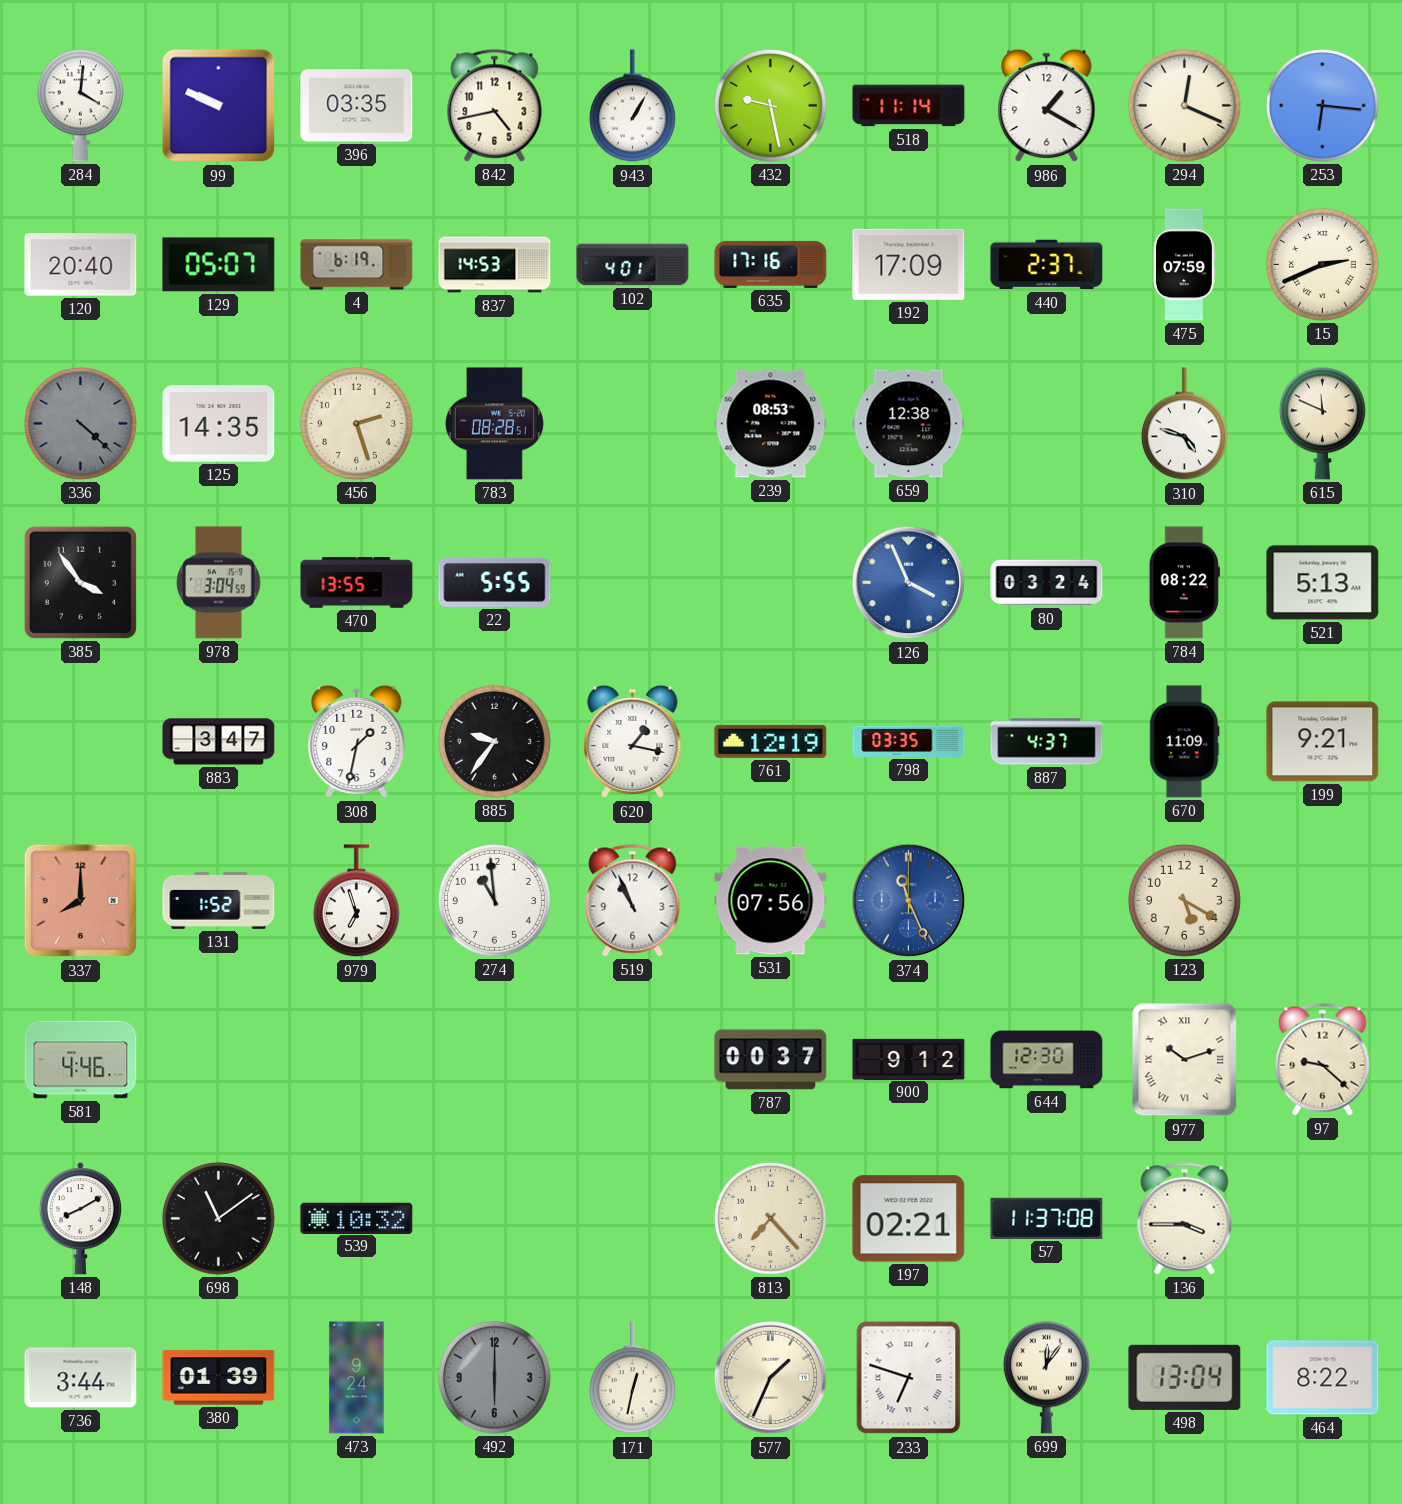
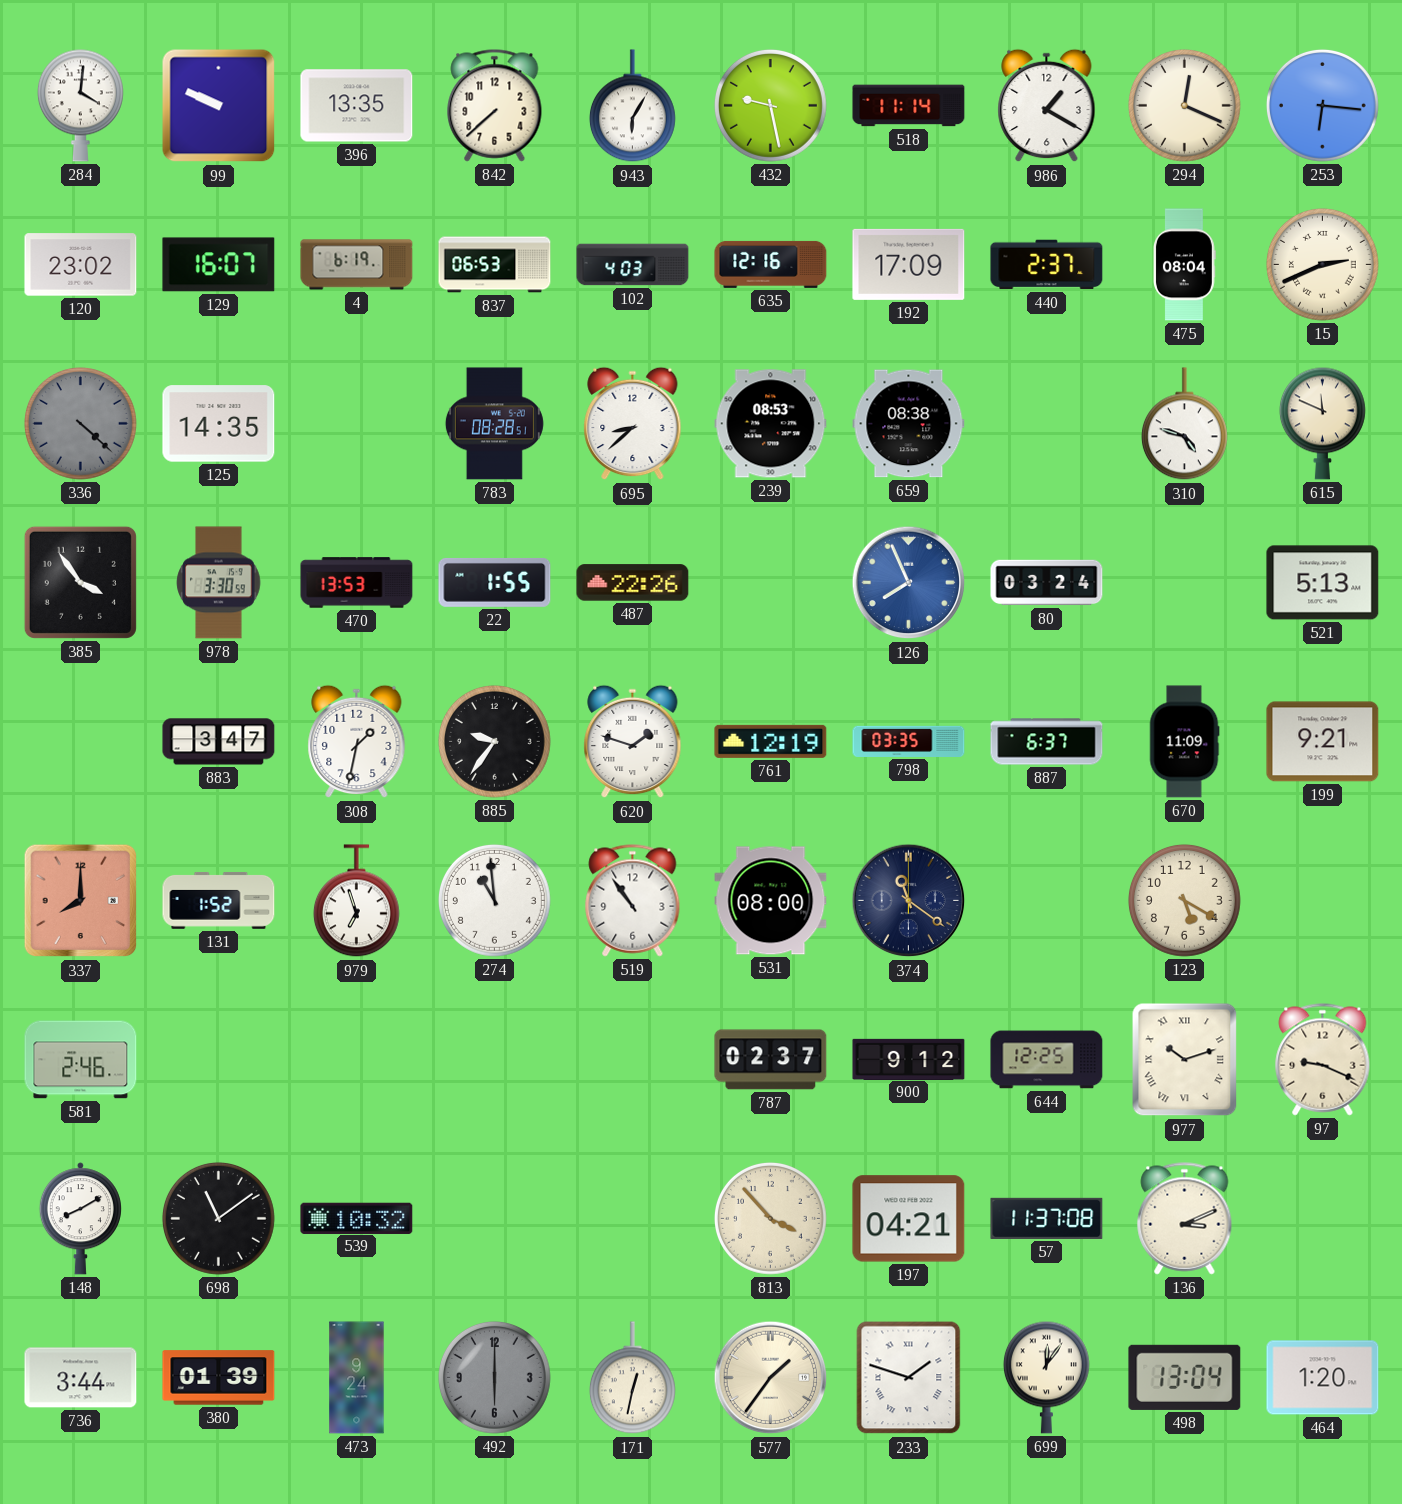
396: 03:35 -> 13:35 (357, 106)
842: 4:43 -> 7:38 (495, 106)
943: 1:05 -> 6:05 (632, 106)
120: 20:40 -> 23:02 (81, 265)
129: 05:07 -> 16:07 (219, 265)
837: 14:53 -> 06:53 (495, 265)
102: 4:01 -> 4:03 (633, 265)
635: 17:16 -> 12:16 (771, 264)
475: 07:59 -> 08:04 (1184, 265)
456: 2:27 -> none (356, 423)
695: none -> 8:38 (633, 424)
659: 12:38 -> 08:38 (909, 424)
978: 3:04 -> 3:30 (219, 583)
470: 13:55 -> 13:53 (357, 583)
22: 5:55 -> 1:55 (495, 582)
487: none -> 22:26 (633, 583)
126: 3:56 -> 7:56 (909, 583)
784: 08:22 -> none (1184, 583)
620: 1:17 -> 1:48 (633, 742)
887: 4:37 -> 6:37 (1047, 742)
519: 10:56 -> 10:54 (633, 901)
531: 07:56 -> 08:00 (771, 901)
374: 11:26 -> 11:21 (909, 901)
374 dial: blue -> navy (909, 901)
581: 4:46 -> 2:46 (81, 1060)
787: 00:37 -> 02:37 (771, 1060)
644: 12:30 -> 12:25 (1047, 1060)
97: 9:22 -> 9:19 (1323, 1060)
813: 7:23 -> 3:53 (770, 1218)
197: 02:21 -> 04:21 (909, 1219)
136: 3:45 -> 3:11 (1185, 1219)
577: 1:34 -> 1:36 (771, 1378)
233: 6:48 -> 1:48 (909, 1378)
464: 8:22 -> 1:20 (1323, 1378)
